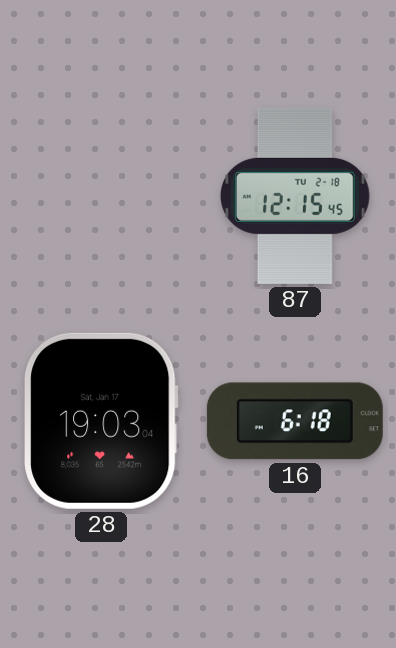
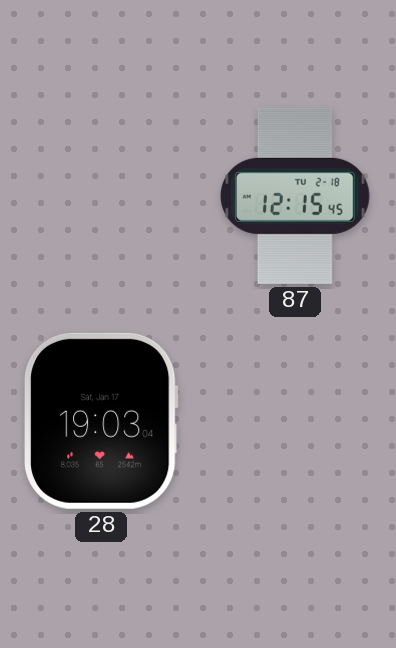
16: 6:18 -> none (295, 421)
